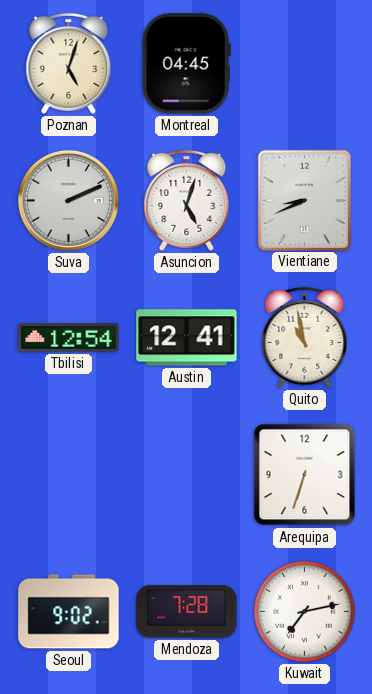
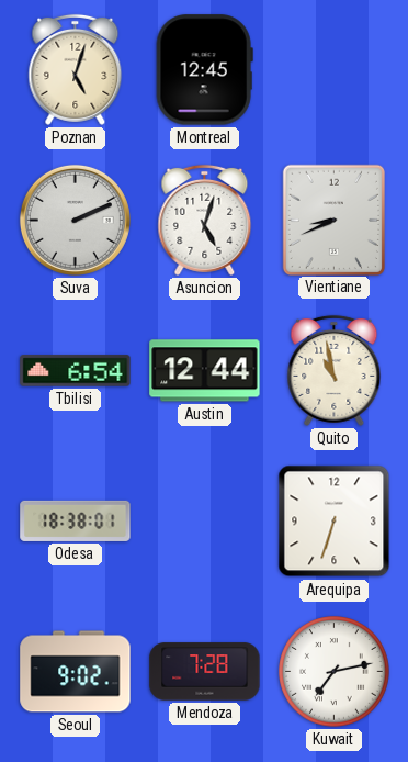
Montreal: 04:45 -> 12:45 (204, 70)
Tbilisi: 12:54 -> 6:54 (76, 371)
Austin: 12:41 -> 12:44 (205, 371)
Odesa: none -> 18:38 (76, 520)
